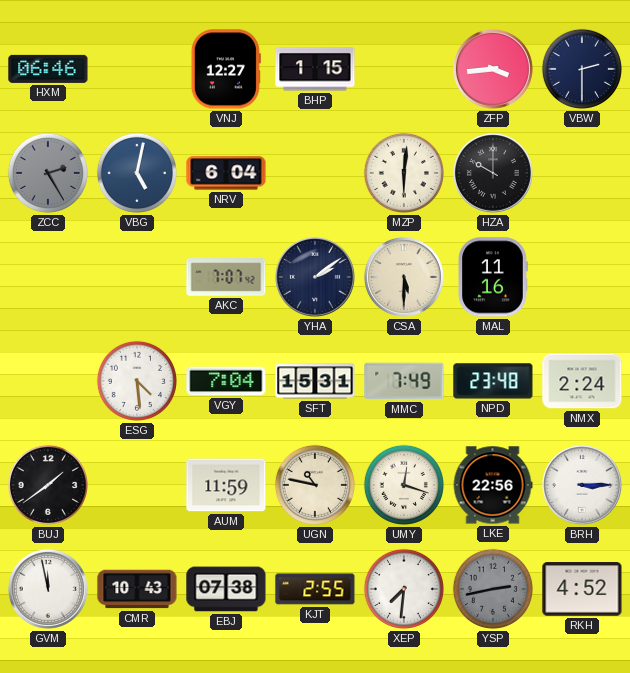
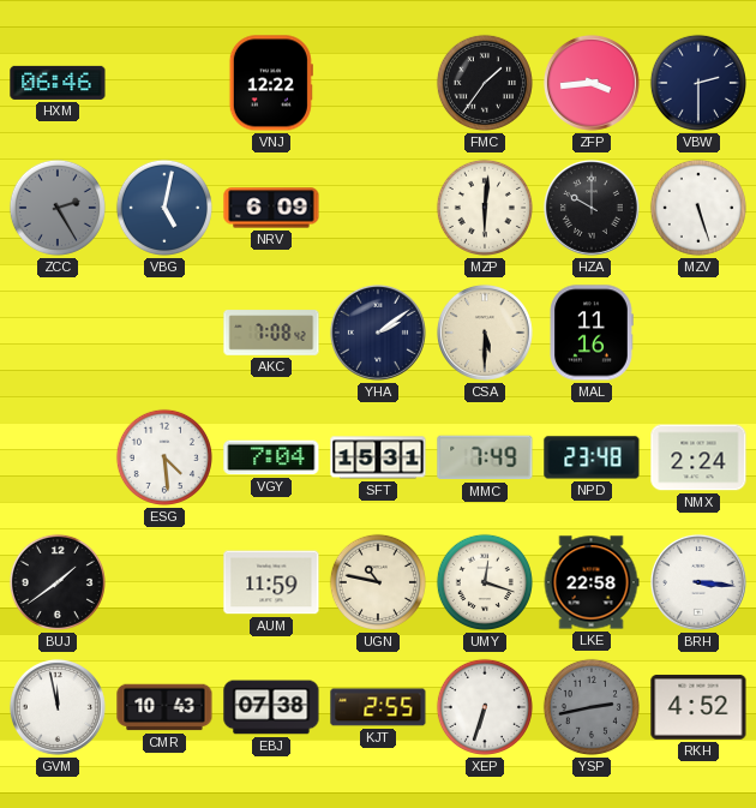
VNJ: 12:27 -> 12:22 (271, 83)
BHP: 1:15 -> none (315, 69)
FMC: none -> 1:36 (485, 83)
NRV: 6:04 -> 6:09 (271, 208)
MZV: none -> 5:27 (698, 208)
AKC: 7:07 -> 7:08 (271, 333)
LKE: 22:56 -> 22:58 (592, 582)
BRH: 3:15 -> 3:16 (698, 582)
XEP: 7:31 -> 6:33 (485, 707)
